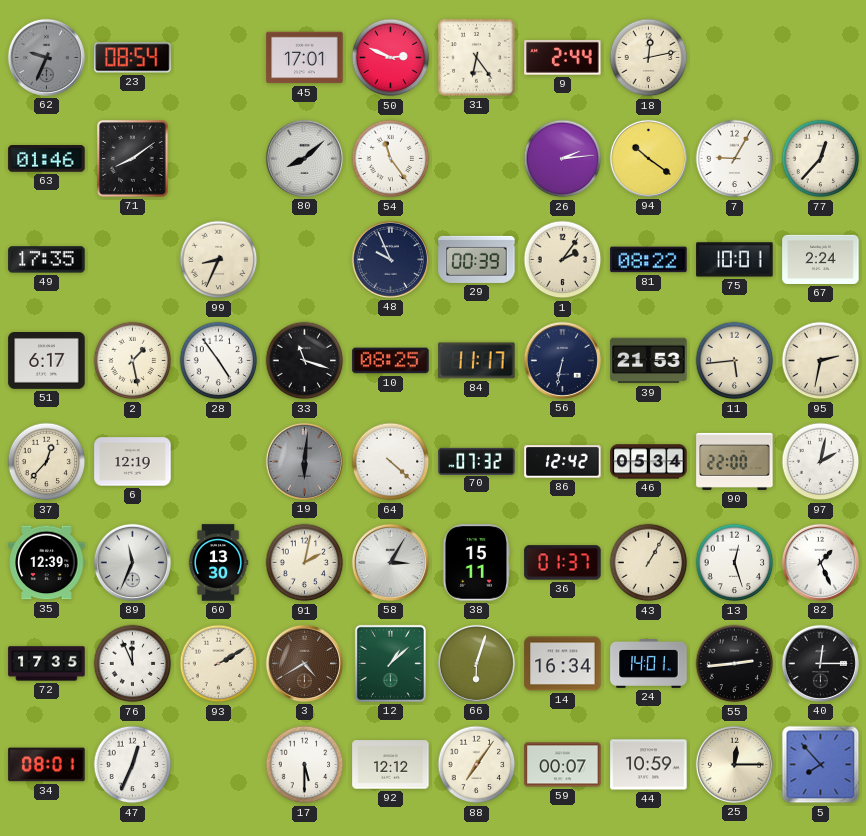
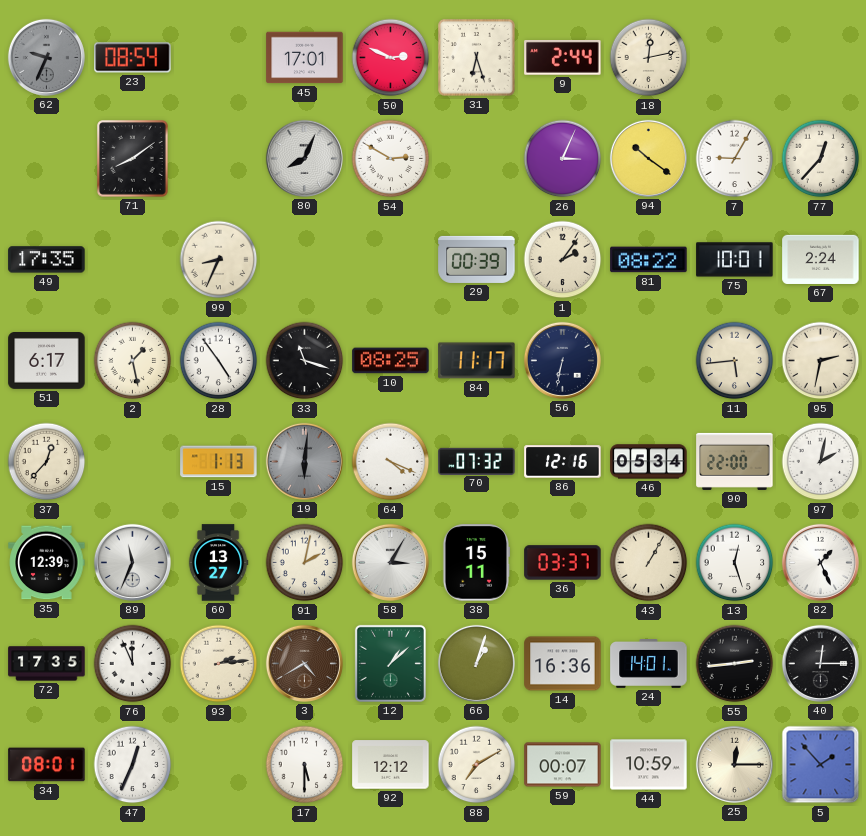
31: 6:24 -> 6:27 (477, 58)
63: 01:46 -> none (47, 159)
80: 8:08 -> 8:04 (304, 158)
54: 11:24 -> 2:50 (391, 159)
26: 2:14 -> 3:04 (563, 159)
48: 9:56 -> none (390, 259)
39: 21:53 -> none (649, 361)
6: 12:19 -> none (133, 462)
15: none -> 1:13 (219, 462)
64: 4:22 -> 4:19 (391, 462)
86: 12:42 -> 12:16 (563, 462)
60: 13:30 -> 13:27 (218, 563)
36: 01:37 -> 03:37 (563, 563)
93: 2:10 -> 2:14 (219, 664)
66: 6:03 -> 1:03 (476, 663)
14: 16:34 -> 16:36 (563, 664)
88: 7:06 -> 7:10 (477, 765)
5: 7:53 -> 1:53 (821, 765)
